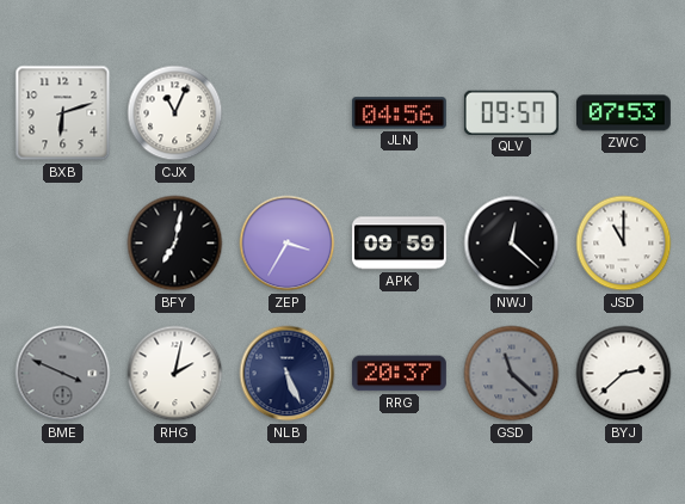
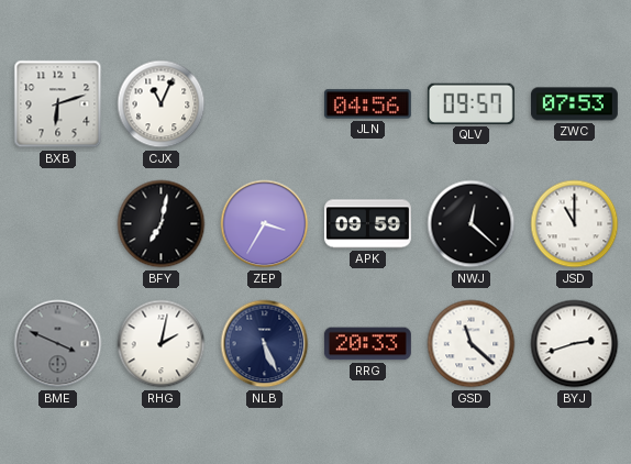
RRG: 20:37 -> 20:33 (367, 344)
GSD dial: grey -> white (472, 344)
BYJ: 2:38 -> 2:42 (575, 344)
